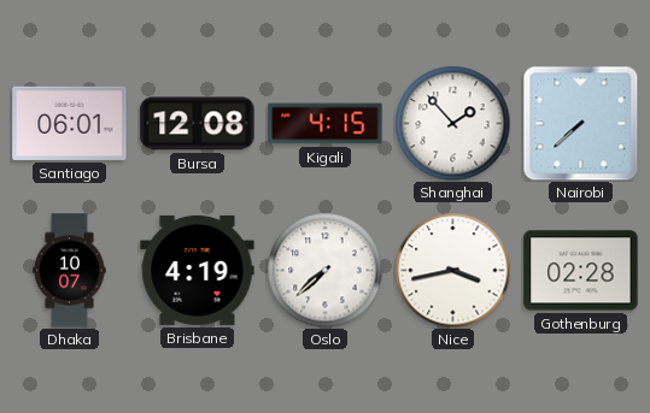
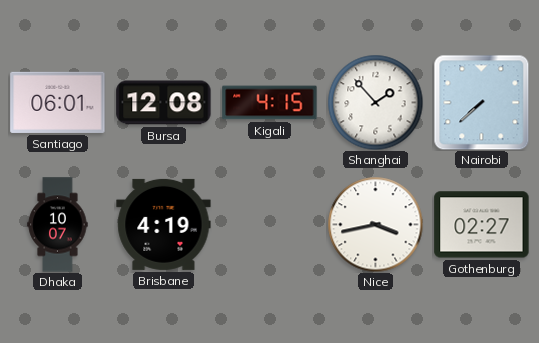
Oslo: 7:38 -> none (324, 270)
Gothenburg: 02:28 -> 02:27 (482, 225)
